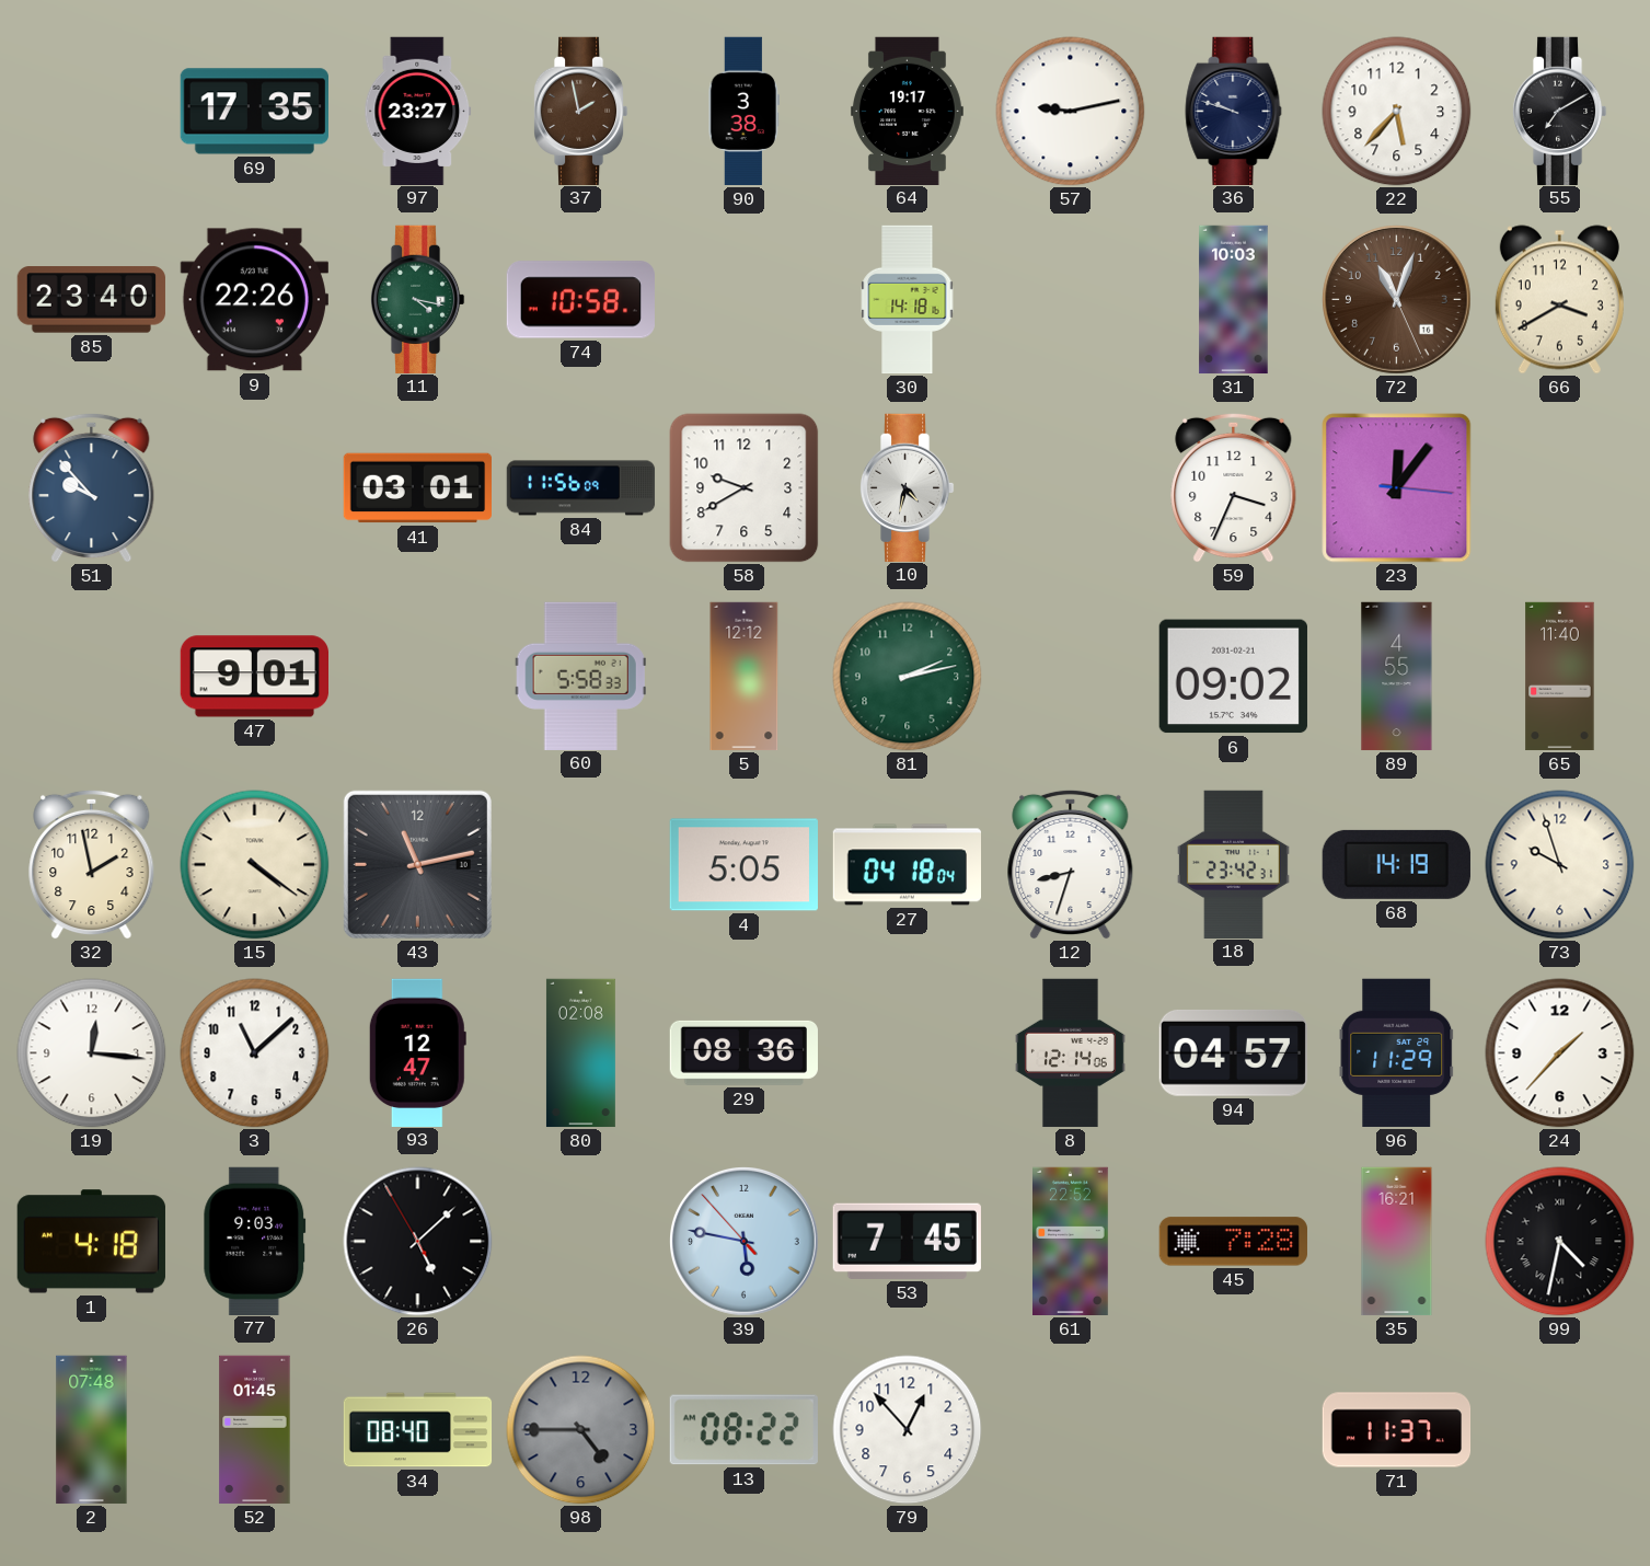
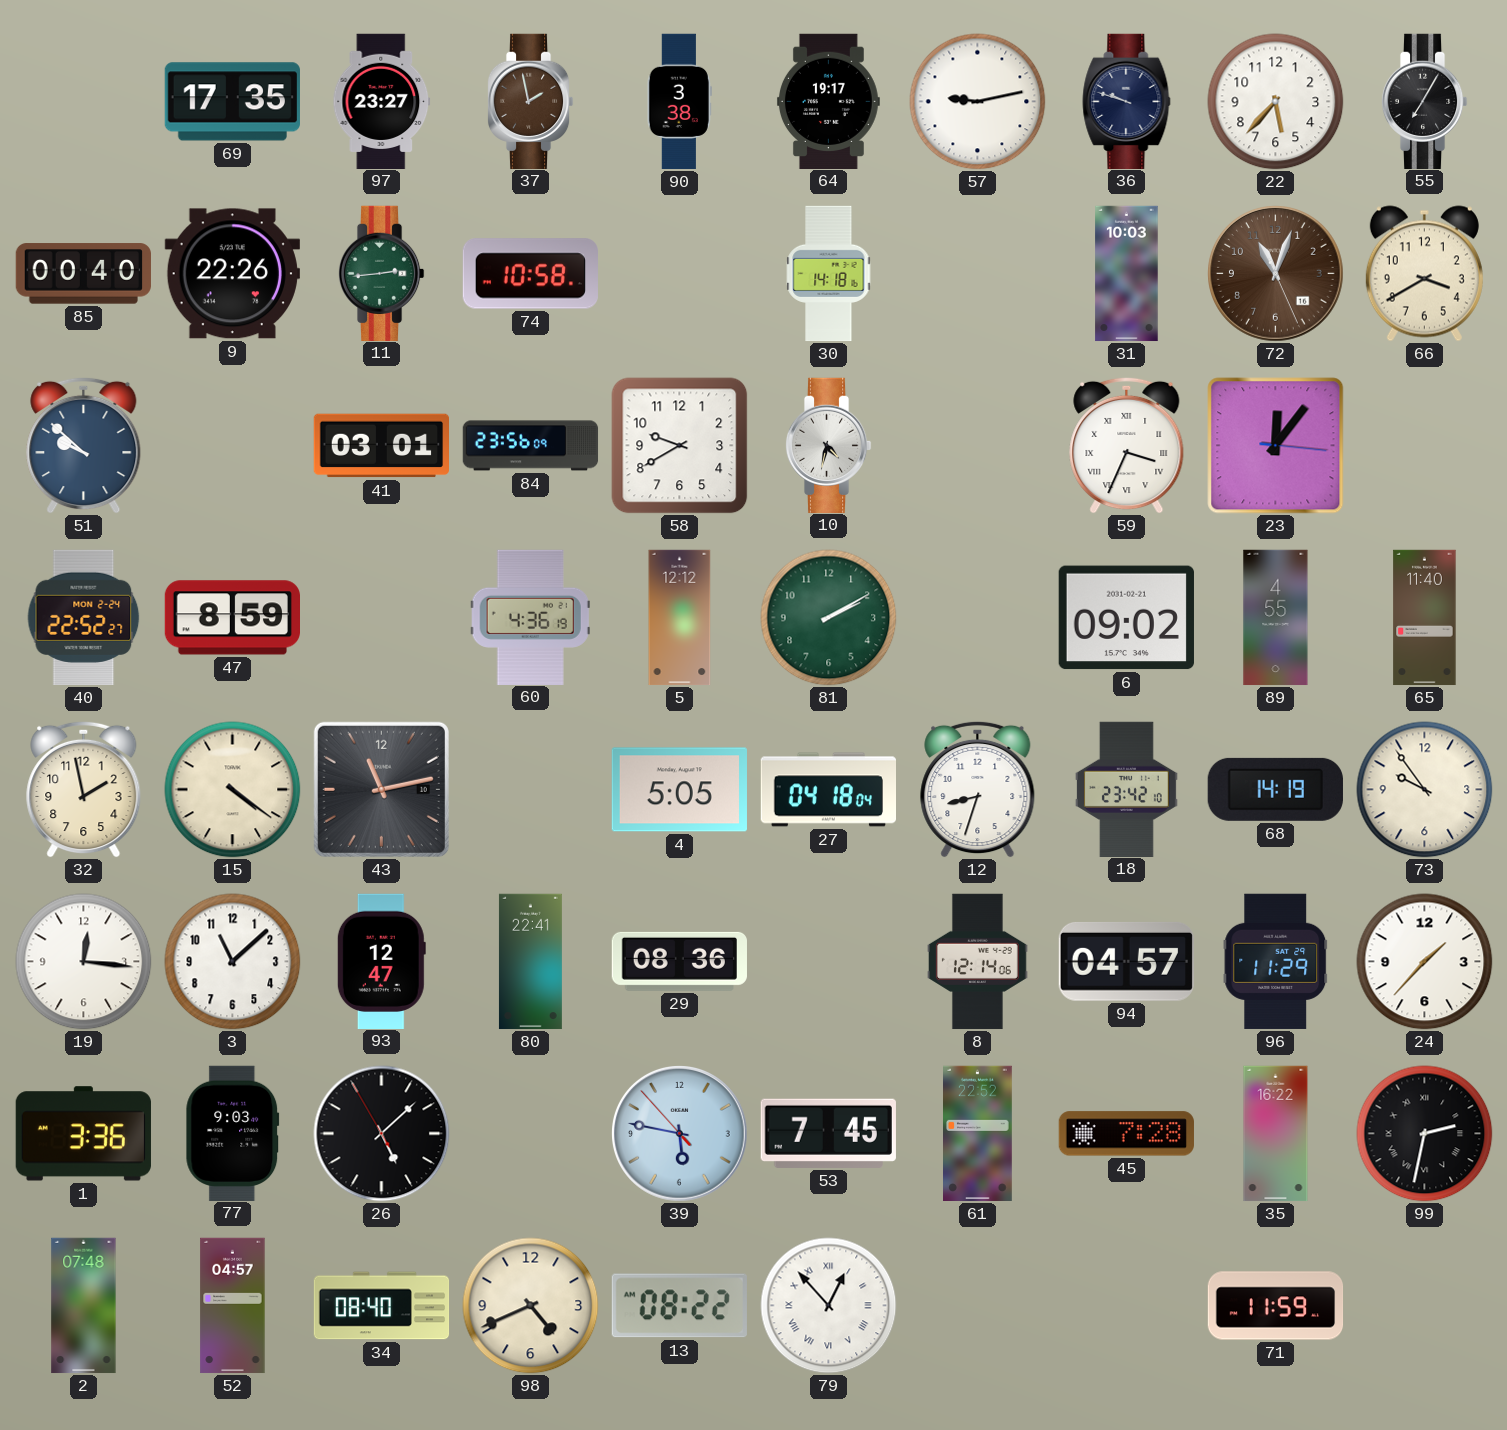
55: 7:10 -> 7:05 (1424, 101)
85: 23:40 -> 00:40 (83, 274)
11: 4:17 -> 2:44 (381, 273)
51: 9:53 -> 9:52 (84, 445)
84: 11:56 -> 23:56 (531, 446)
59 numerals: Arabic -> Roman (1127, 445)
40: none -> 22:52 (84, 617)
47: 9:01 -> 8:59 (232, 618)
60: 5:58 -> 4:36 (530, 617)
81: 2:13 -> 2:10 (829, 618)
18: 23:42:31 -> 23:42:10 (1126, 789)
73: 9:57 -> 9:54 (1425, 790)
80: 02:08 -> 22:41 (530, 962)
1: 4:18 -> 3:36 (83, 1134)
35: 16:21 -> 16:22 (1276, 1134)
99: 4:32 -> 2:32 (1425, 1134)
52: 01:45 -> 04:57 (233, 1306)
98: 4:45 -> 4:41 (531, 1306)
98 dial: grey -> cream (531, 1306)
79 numerals: Arabic -> Roman (829, 1306)
71: 11:37 -> 11:59 (1276, 1306)
